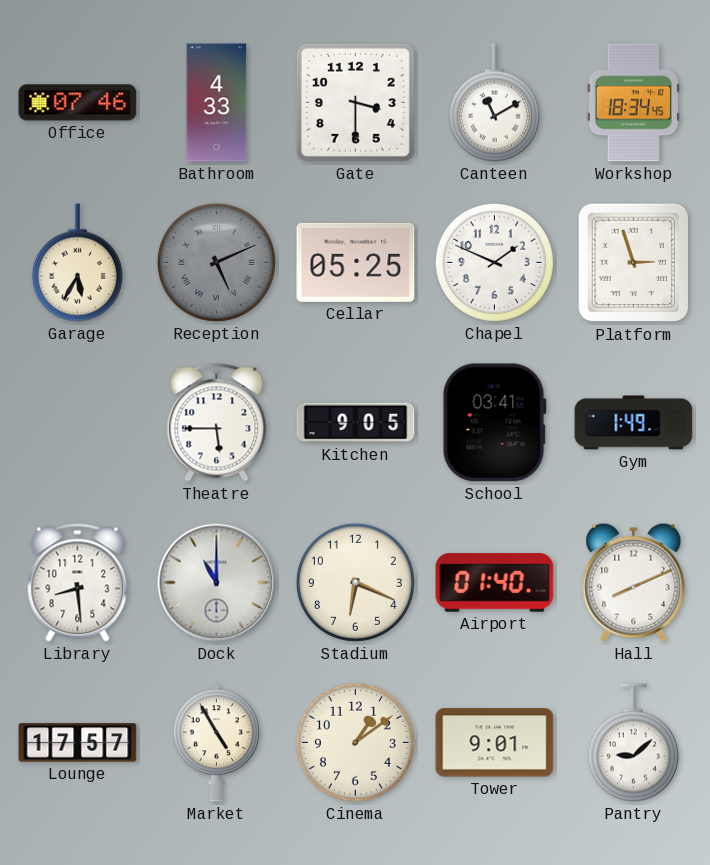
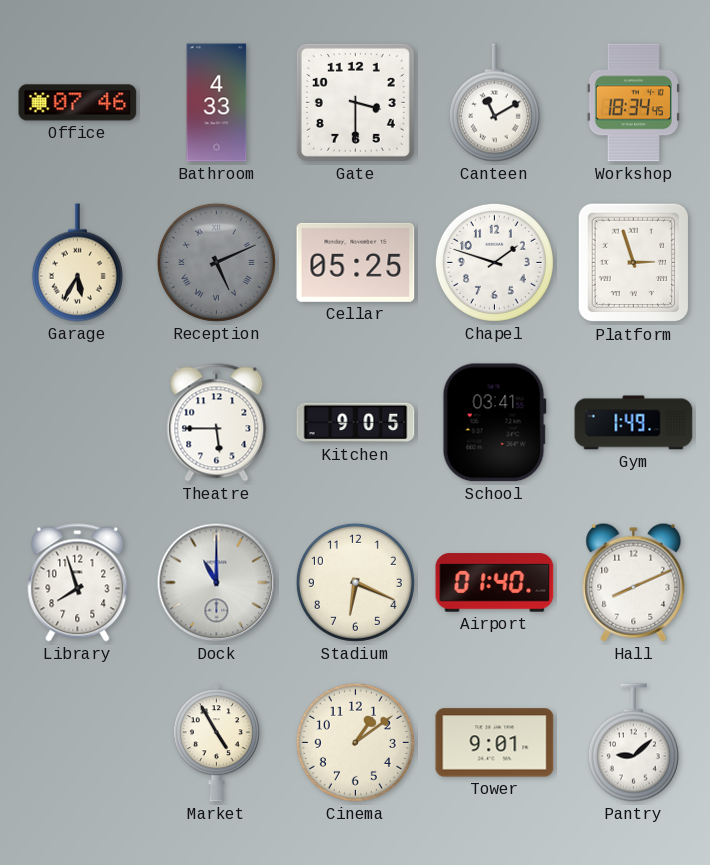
Chapel: 1:49 -> 1:48 (494, 262)
Library: 8:29 -> 7:57 (78, 583)
Lounge: 17:57 -> none (78, 743)
